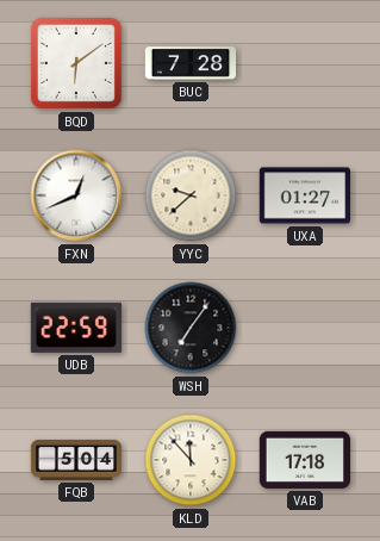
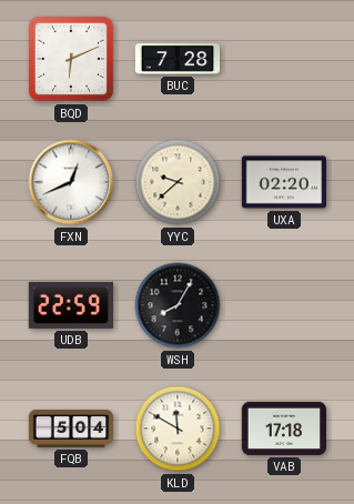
BQD: 6:09 -> 6:11 (71, 59)
UXA: 01:27 -> 02:20 (283, 182)
WSH: 7:06 -> 8:05 (178, 305)
KLD: 11:53 -> 11:50 (178, 429)
